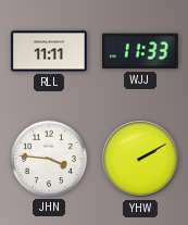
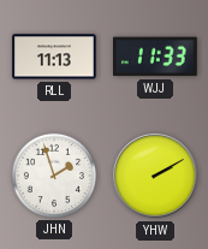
RLL: 11:11 -> 11:13 (54, 57)
JHN: 3:46 -> 1:57 (54, 176)
